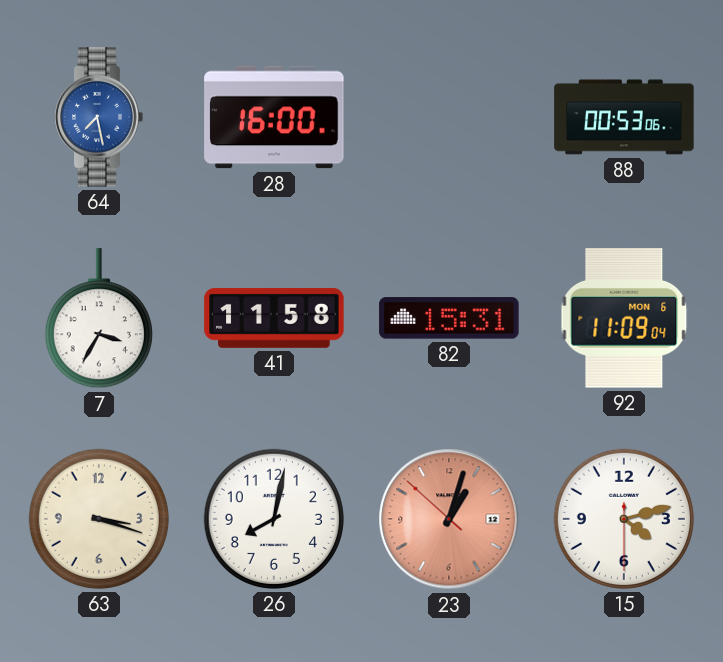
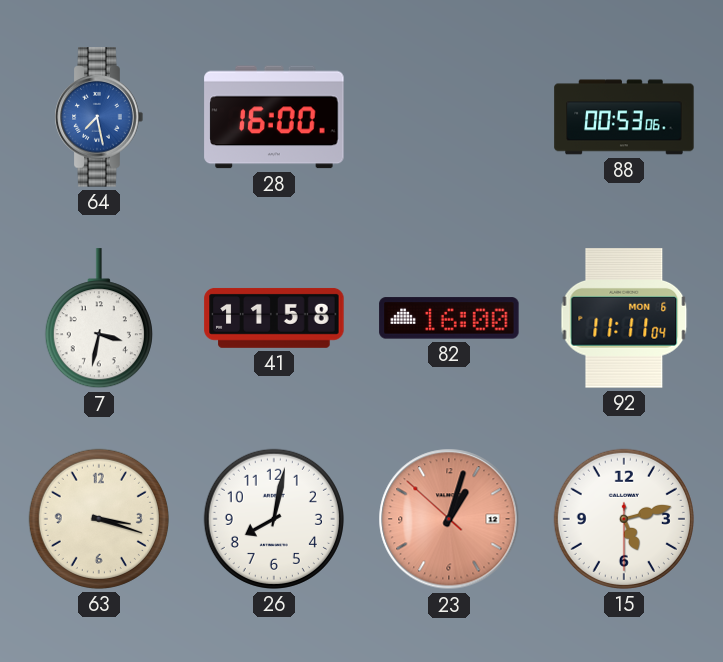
7: 3:35 -> 3:32 (99, 319)
82: 15:31 -> 16:00 (449, 318)
92: 11:09 -> 11:11 (624, 318)
15: 4:12 -> 5:12 (624, 519)
